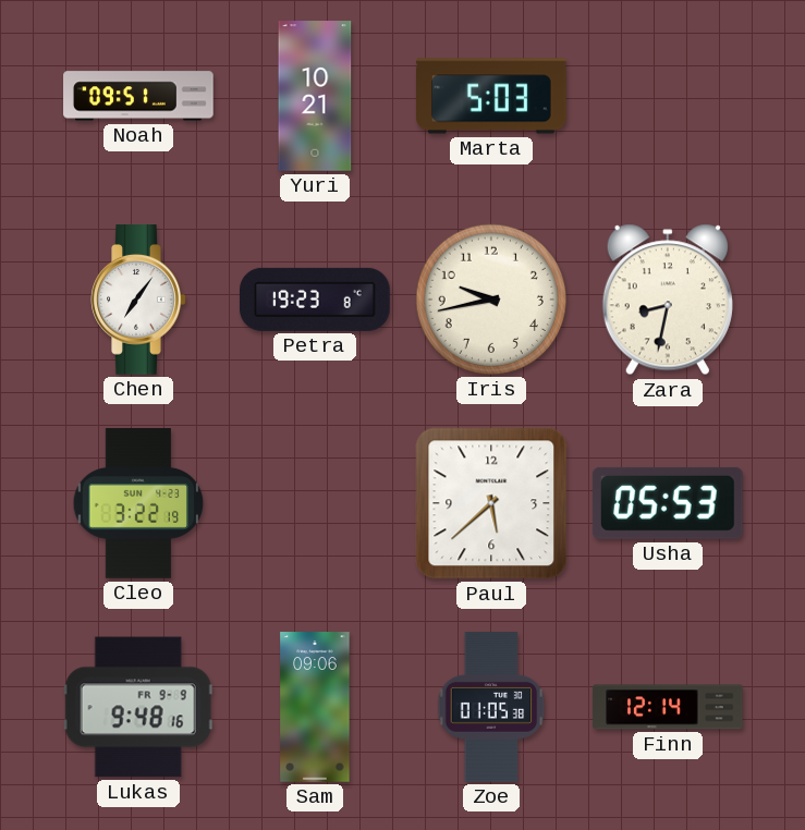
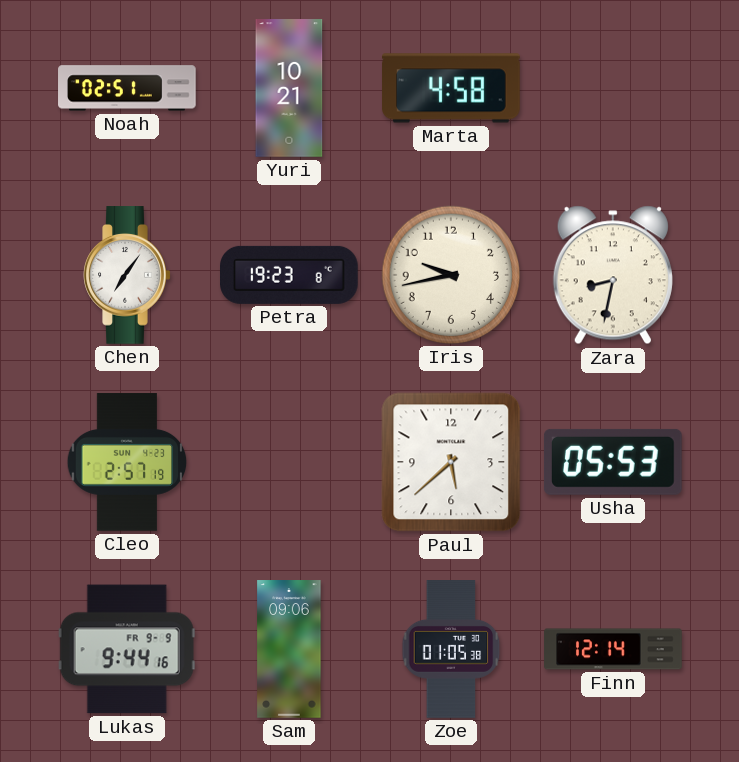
Noah: 09:51 -> 02:51 (127, 88)
Marta: 5:03 -> 4:58 (451, 88)
Cleo: 3:22 -> 2:57 (127, 462)
Lukas: 9:48 -> 9:44 (127, 649)
